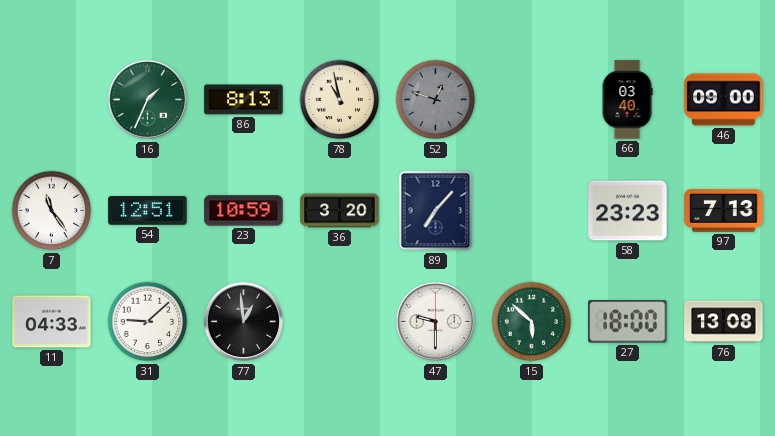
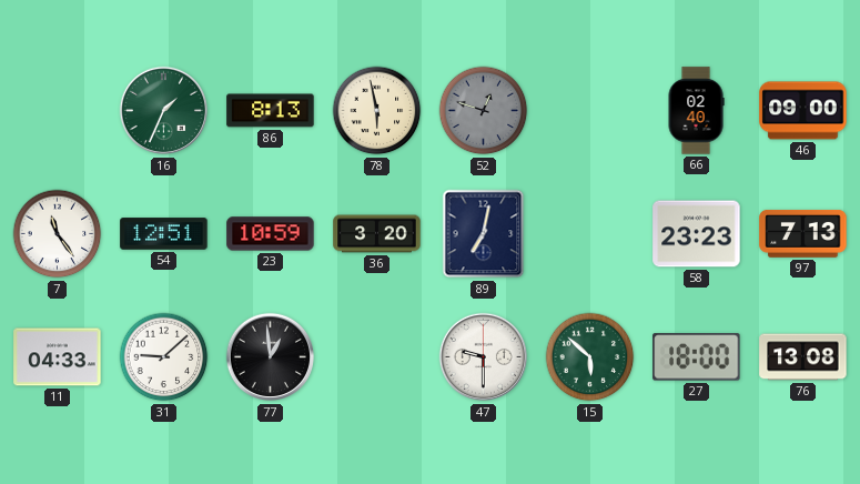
78: 10:58 -> 5:58 (377, 111)
66: 03:40 -> 02:40 (696, 111)
89: 7:07 -> 7:02 (484, 234)
